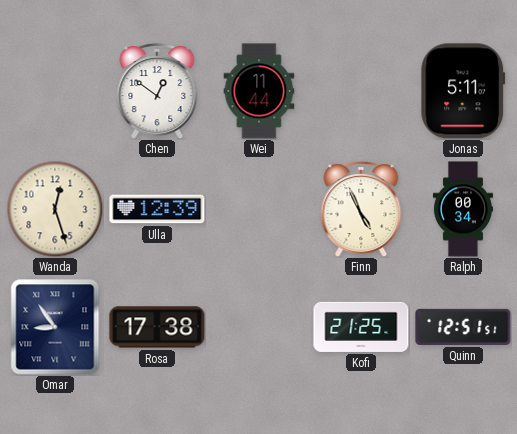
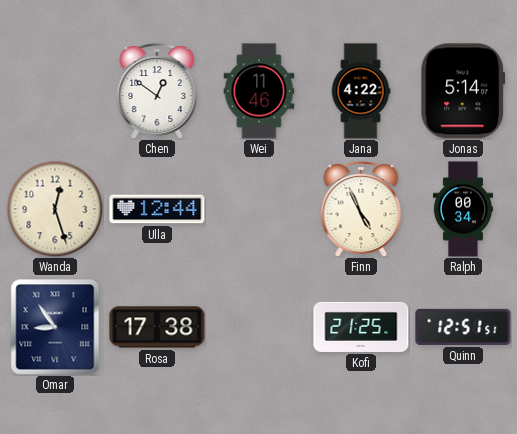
Wei: 11:44 -> 11:46 (259, 91)
Jana: none -> 4:22 (361, 91)
Jonas: 5:11 -> 5:14 (463, 91)
Ulla: 12:39 -> 12:44 (157, 209)
